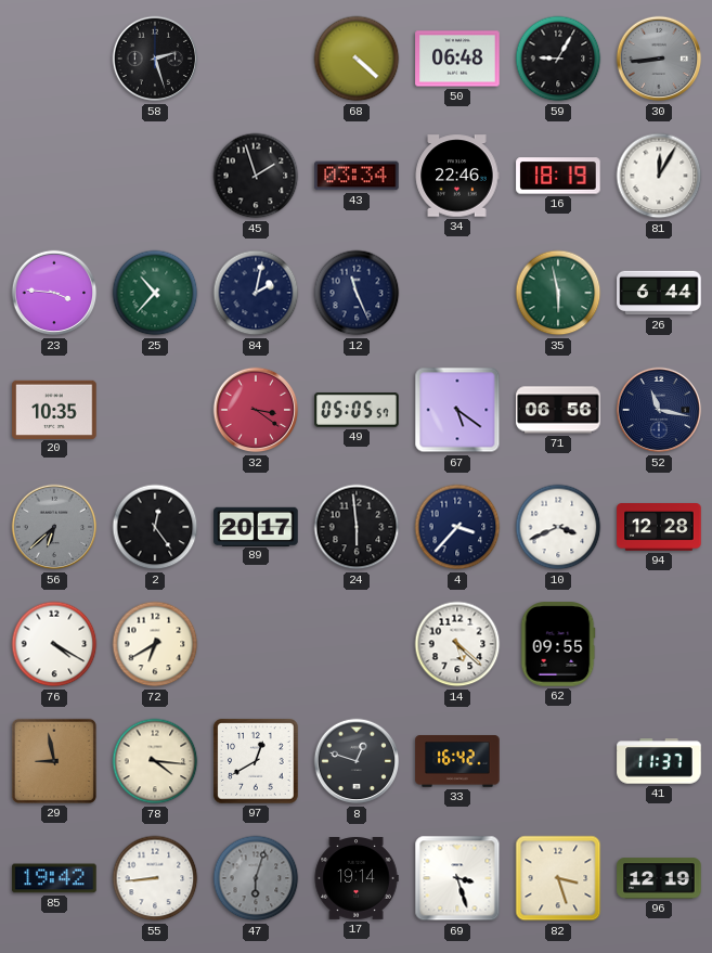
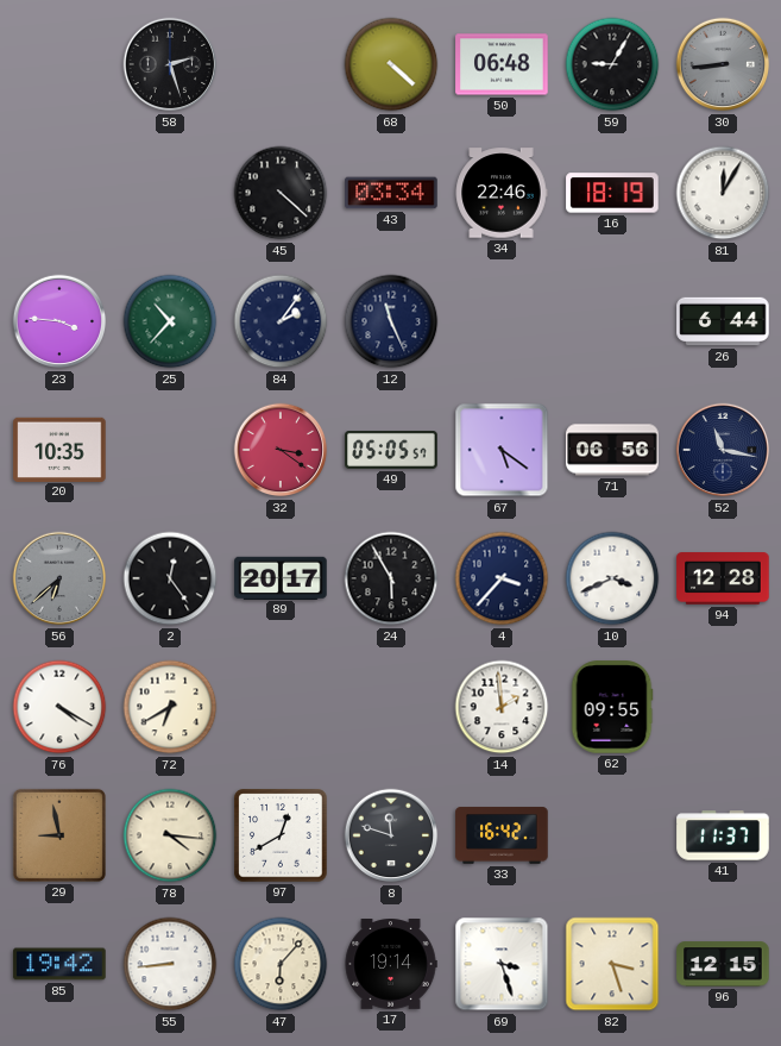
45: 1:57 -> 4:22 (281, 193)
84: 2:02 -> 2:06 (281, 321)
35: 5:58 -> none (558, 293)
24: 5:59 -> 5:55 (391, 578)
14: 5:22 -> 1:59 (502, 707)
8: 12:48 -> 11:48 (391, 835)
47: 6:03 -> 6:07 (281, 964)
47 dial: grey -> cream (281, 964)
96: 12:19 -> 12:15 (723, 964)
